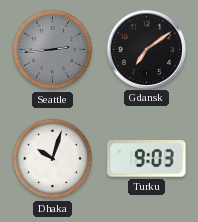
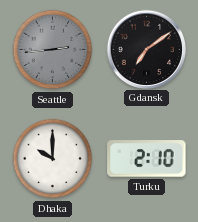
Dhaka: 10:03 -> 10:00 (53, 159)
Turku: 9:03 -> 2:10 (147, 159)
